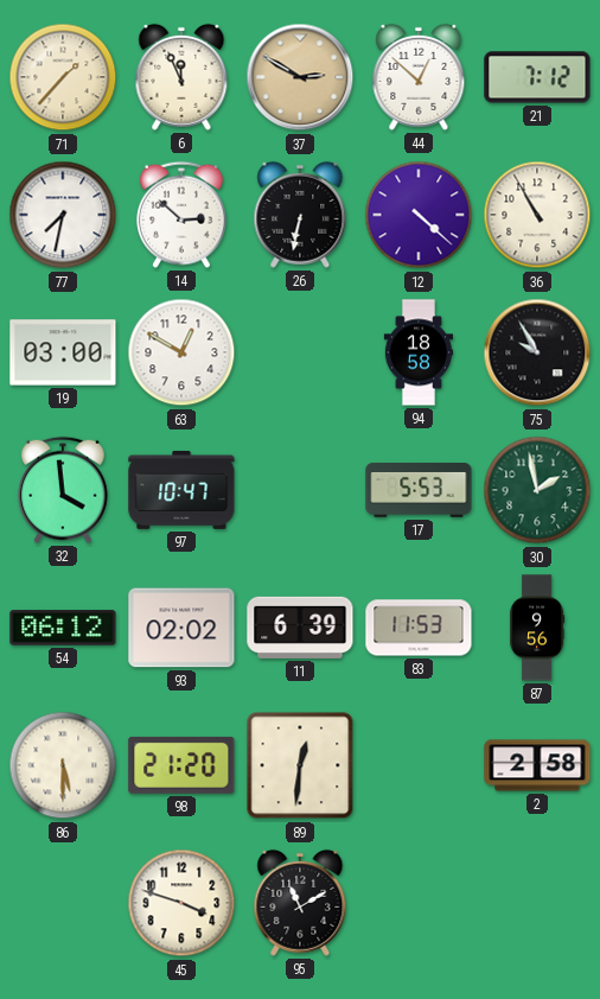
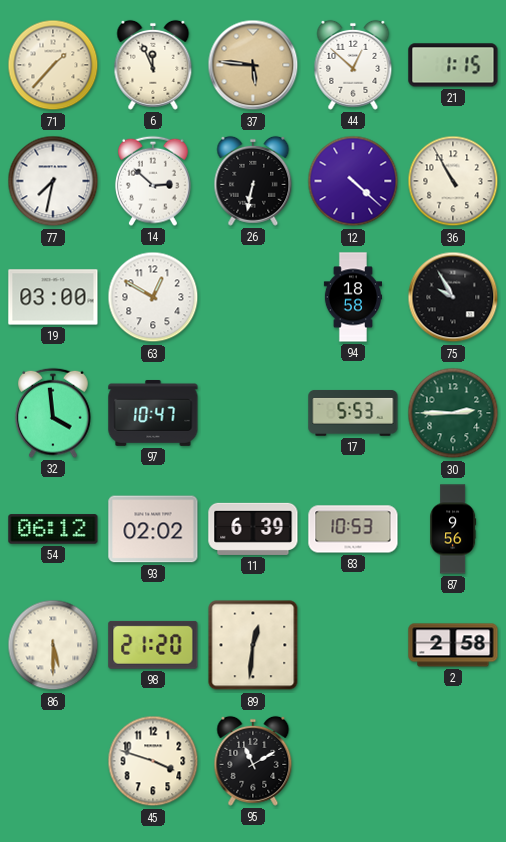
37: 2:50 -> 5:46 (253, 65)
21: 7:12 -> 1:15 (453, 65)
30: 1:58 -> 2:45 (453, 413)
83: 11:53 -> 10:53 (353, 529)
